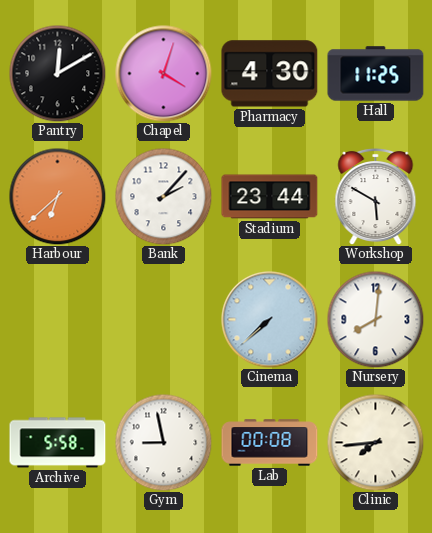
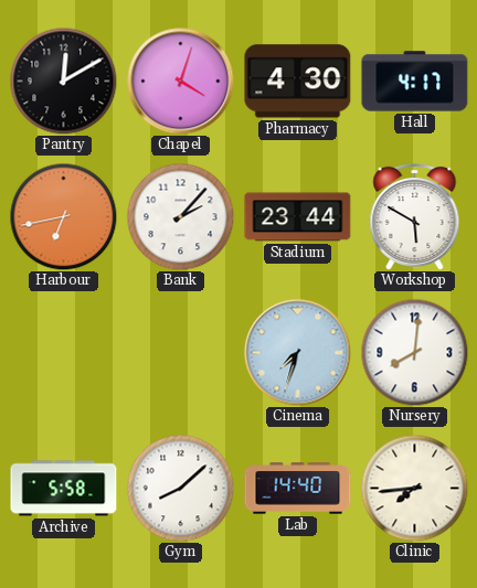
Hall: 11:25 -> 4:17 (415, 82)
Harbour: 6:38 -> 6:43 (63, 216)
Cinema: 7:38 -> 7:33 (298, 353)
Gym: 8:58 -> 8:08 (180, 488)
Lab: 00:08 -> 14:40 (298, 489)
